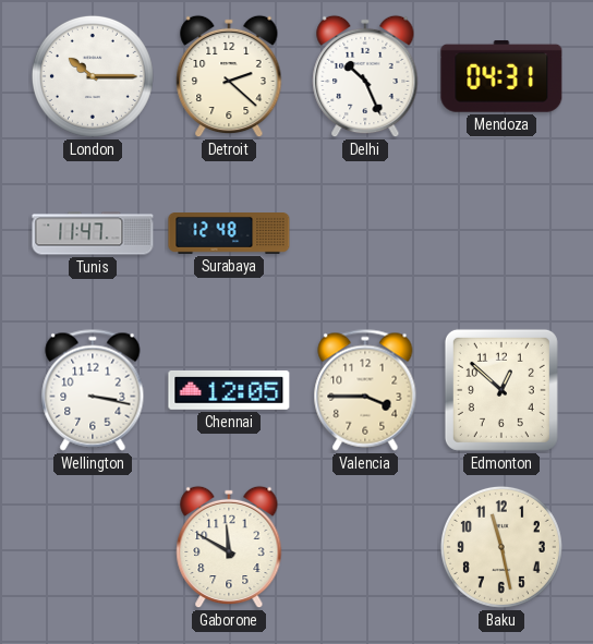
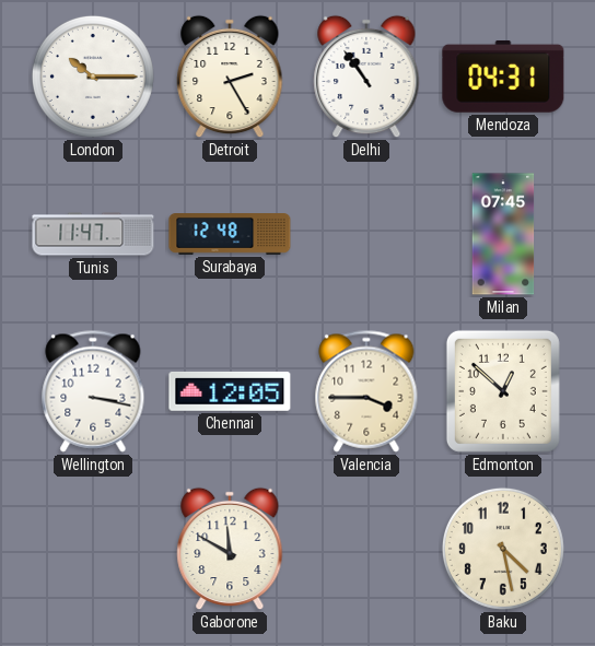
Detroit: 2:22 -> 2:25 (230, 77)
Delhi: 10:26 -> 10:54 (366, 77)
Milan: none -> 07:45 (503, 234)
Baku: 11:28 -> 4:28 (503, 549)
